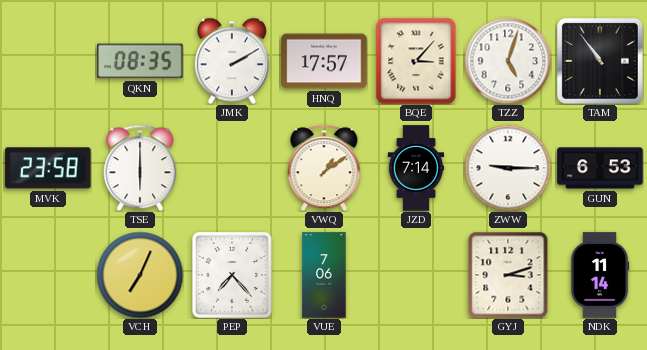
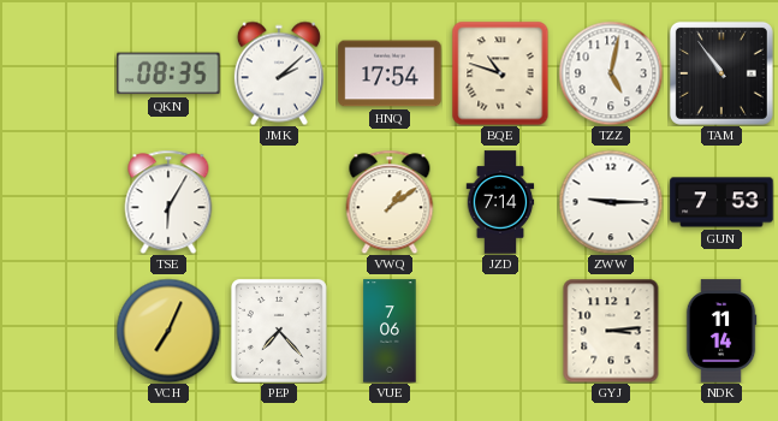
JMK: 2:10 -> 2:08 (279, 73)
HNQ: 17:57 -> 17:54 (390, 73)
BQE: 3:07 -> 10:48 (500, 73)
TZZ: 5:03 -> 5:02 (611, 73)
MVK: 23:58 -> none (48, 168)
TSE: 6:00 -> 6:05 (168, 202)
GUN: 6:53 -> 7:53 (721, 202)
GYJ: 3:12 -> 3:14 (611, 331)
